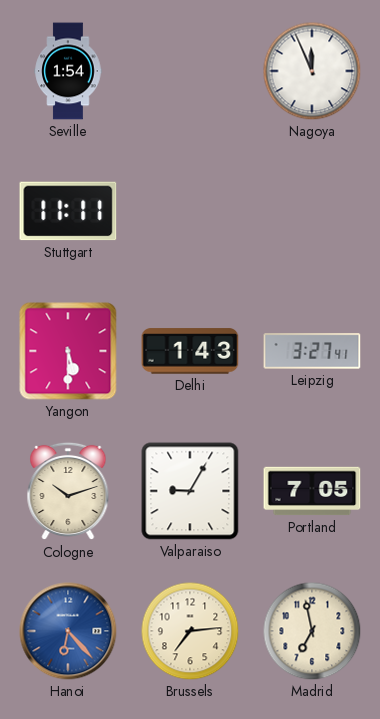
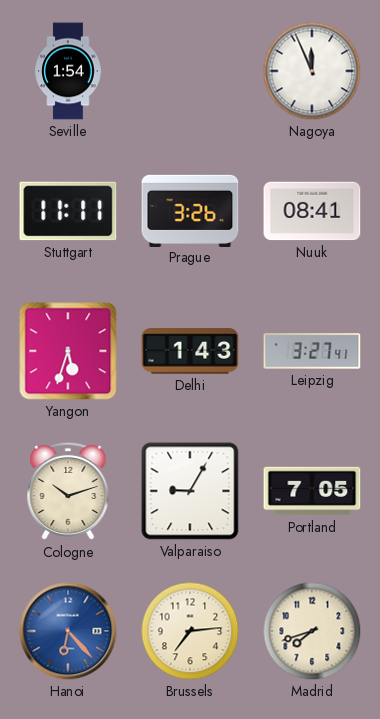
Prague: none -> 3:26 (190, 210)
Nuuk: none -> 08:41 (312, 211)
Yangon: 5:30 -> 5:33 (68, 351)
Madrid: 6:58 -> 7:42 (312, 631)
